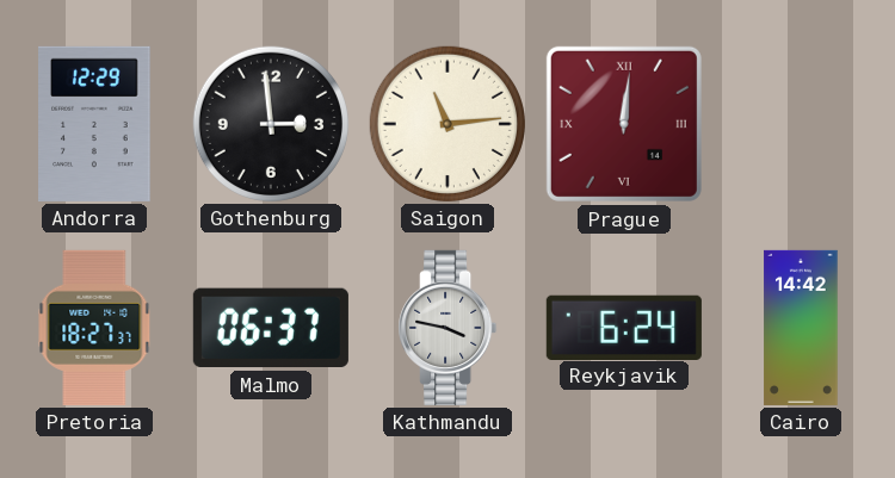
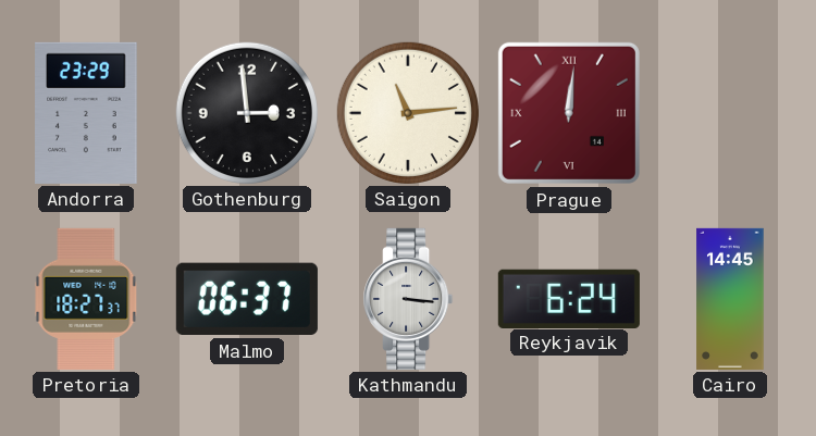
Andorra: 12:29 -> 23:29 (86, 113)
Kathmandu: 3:47 -> 3:16 (408, 299)
Cairo: 14:42 -> 14:45 (730, 299)
